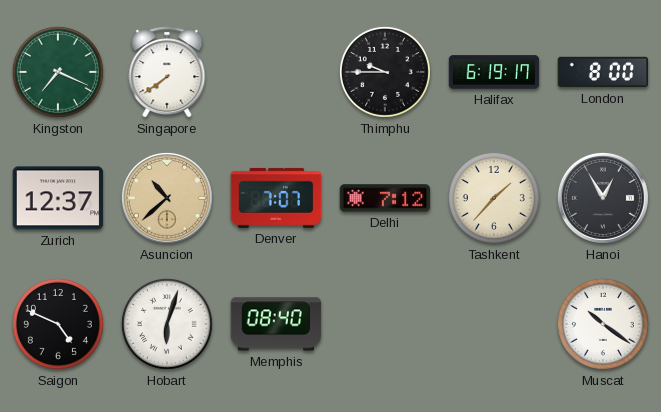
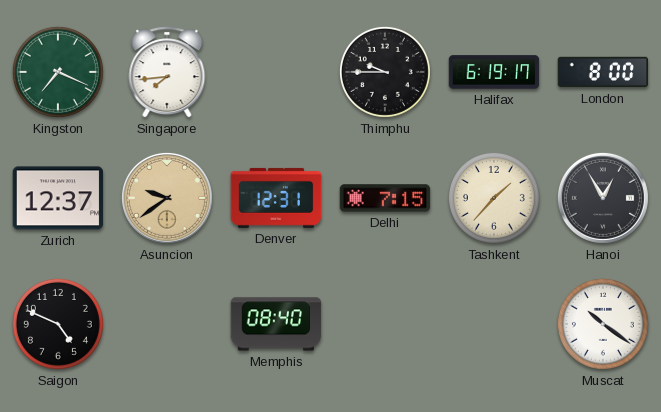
Singapore: 7:39 -> 7:44 (167, 72)
Asuncion: 10:38 -> 9:39 (167, 198)
Denver: 7:07 -> 12:31 (276, 198)
Delhi: 7:12 -> 7:15 (385, 198)
Hobart: 6:03 -> none (167, 324)
